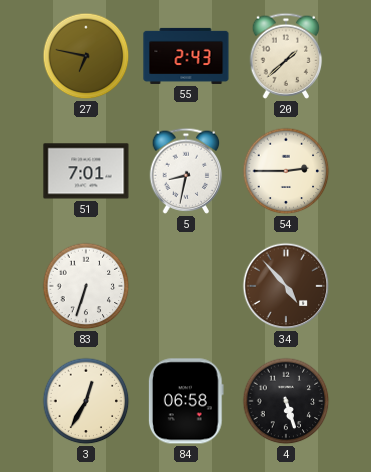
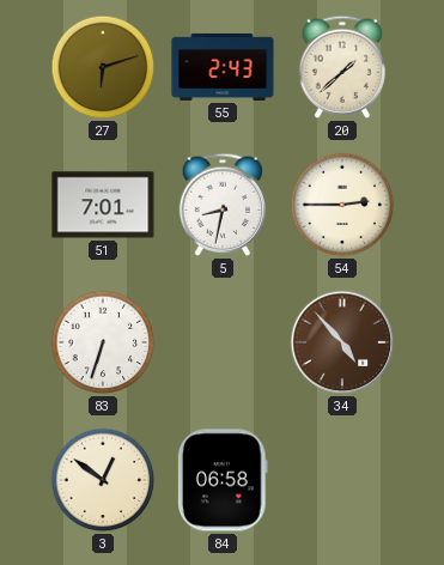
27: 6:47 -> 6:12 (103, 67)
3: 12:35 -> 12:51 (103, 480)
4: 5:27 -> none (286, 401)
